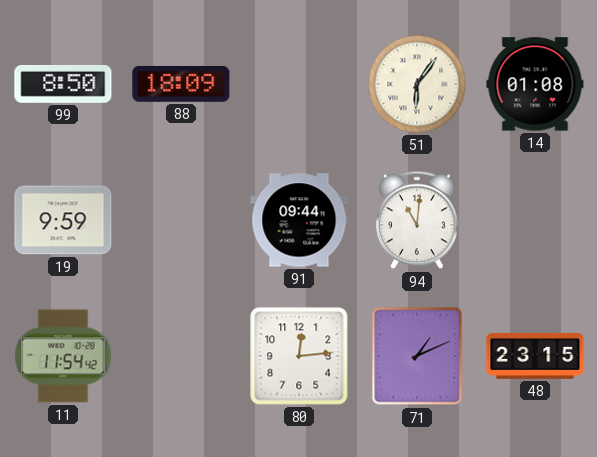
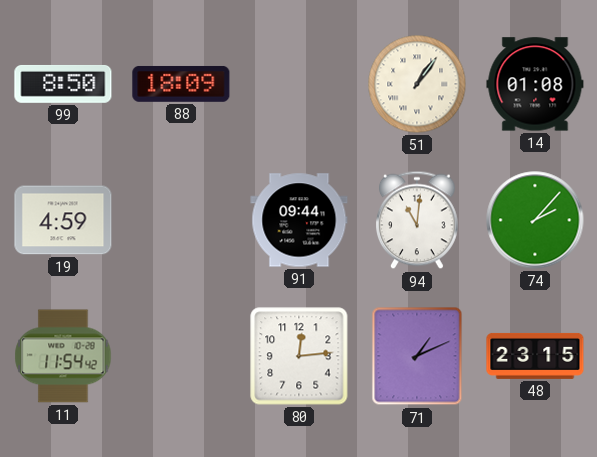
51: 6:06 -> 1:06 (417, 84)
19: 9:59 -> 4:59 (63, 220)
74: none -> 2:07 (535, 220)
